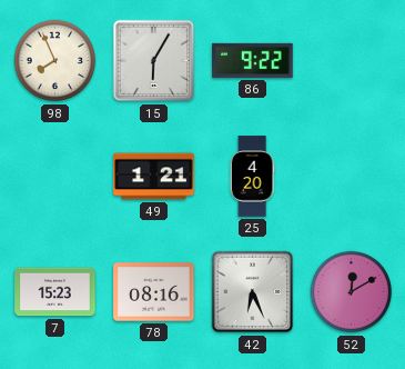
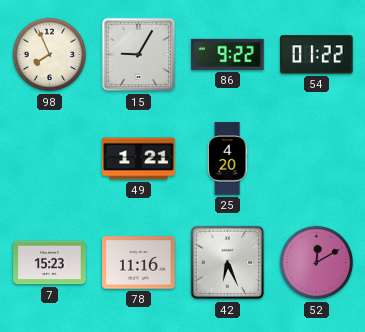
15: 6:05 -> 9:05 (139, 55)
54: none -> 01:22 (317, 55)
78: 08:16 -> 11:16 (139, 263)
